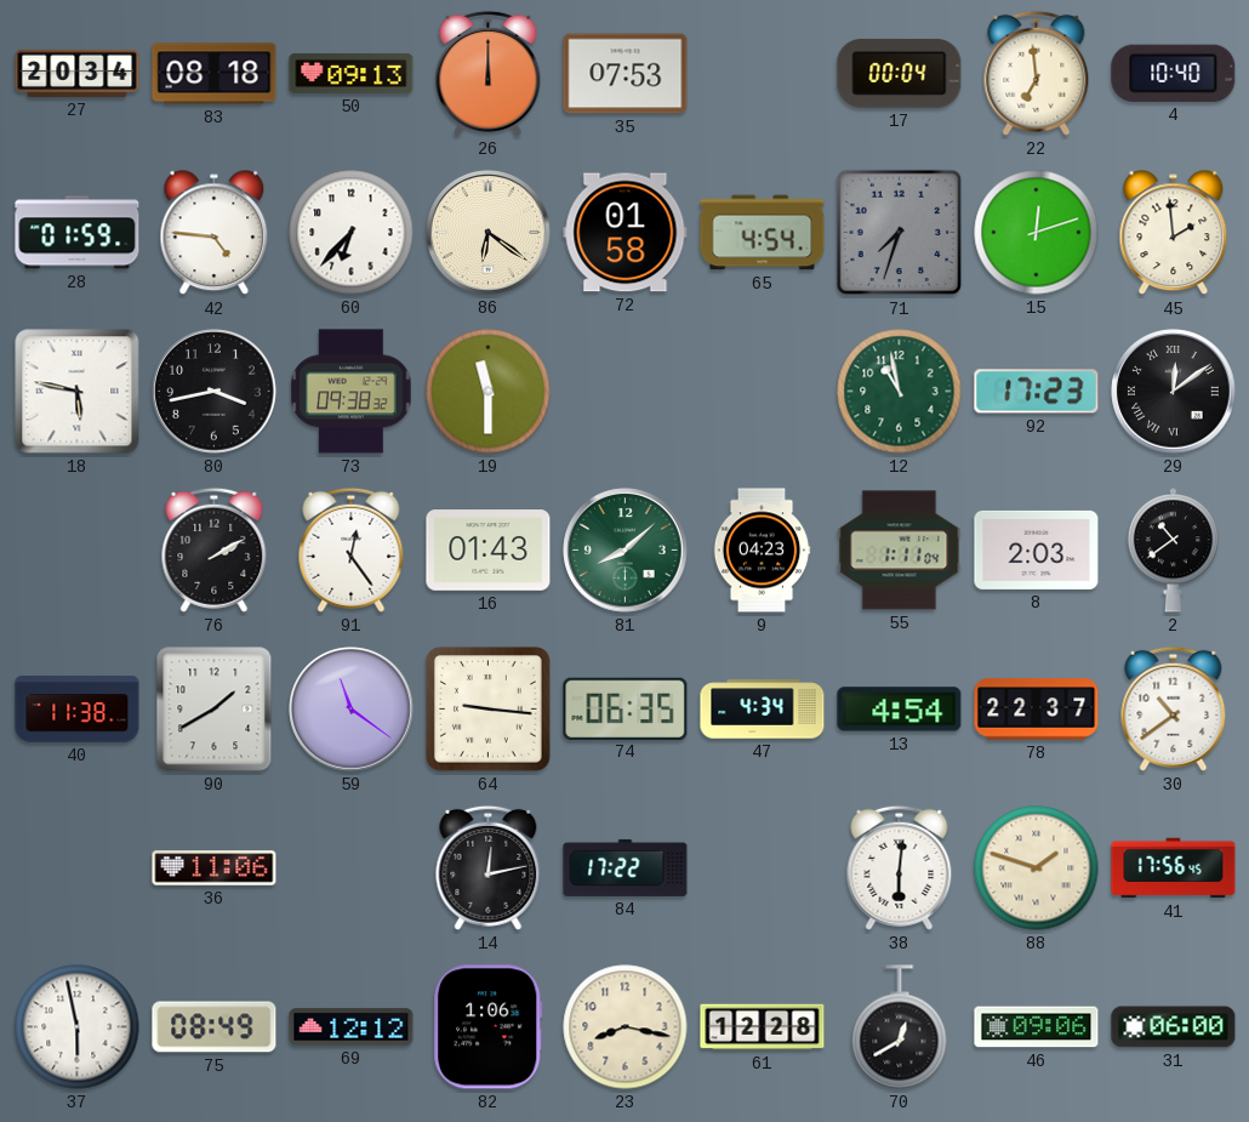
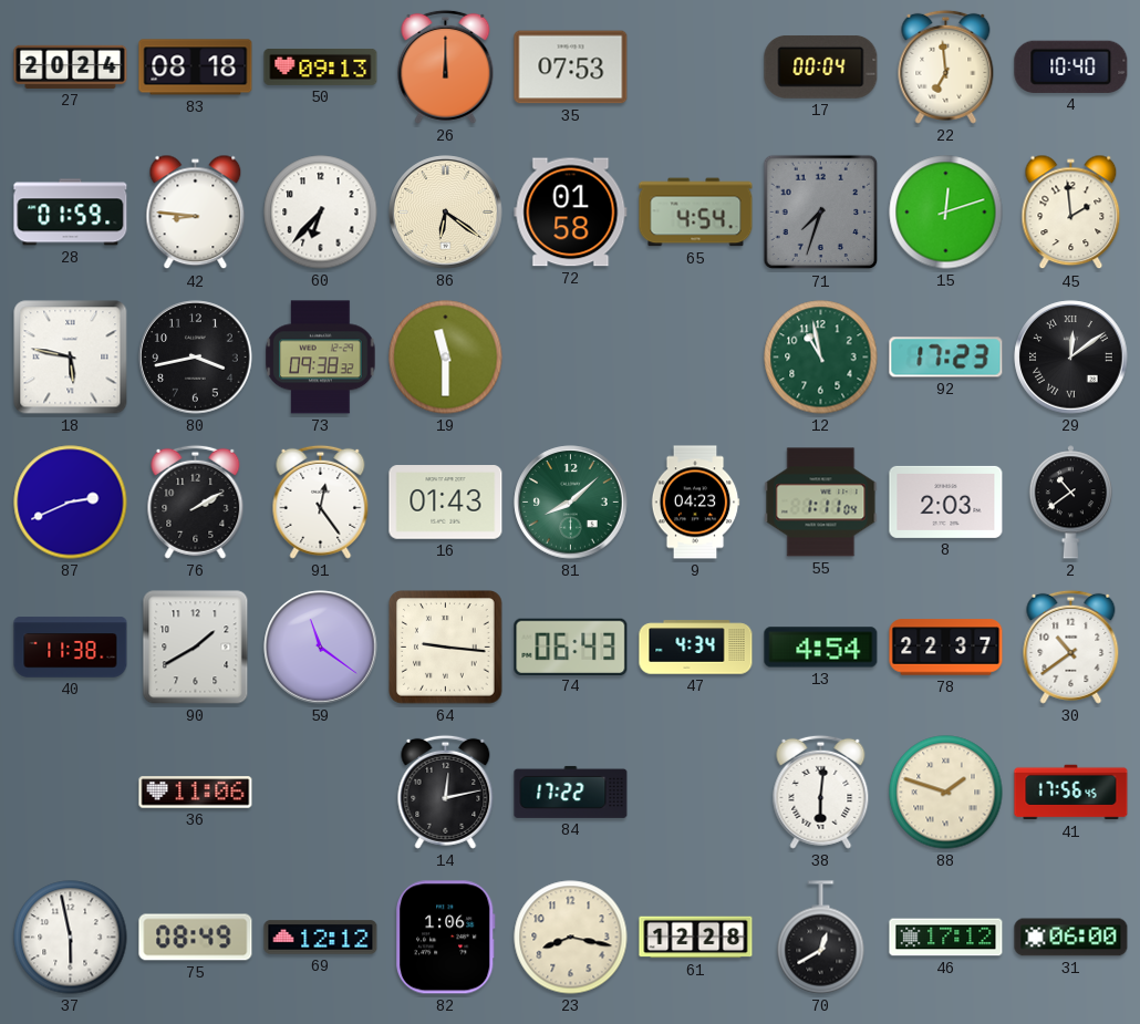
27: 20:34 -> 20:24 (71, 66)
42: 4:46 -> 8:46 (196, 213)
87: none -> 2:41 (71, 503)
74: 06:35 -> 06:43 (571, 647)
46: 09:06 -> 17:12 (946, 938)
